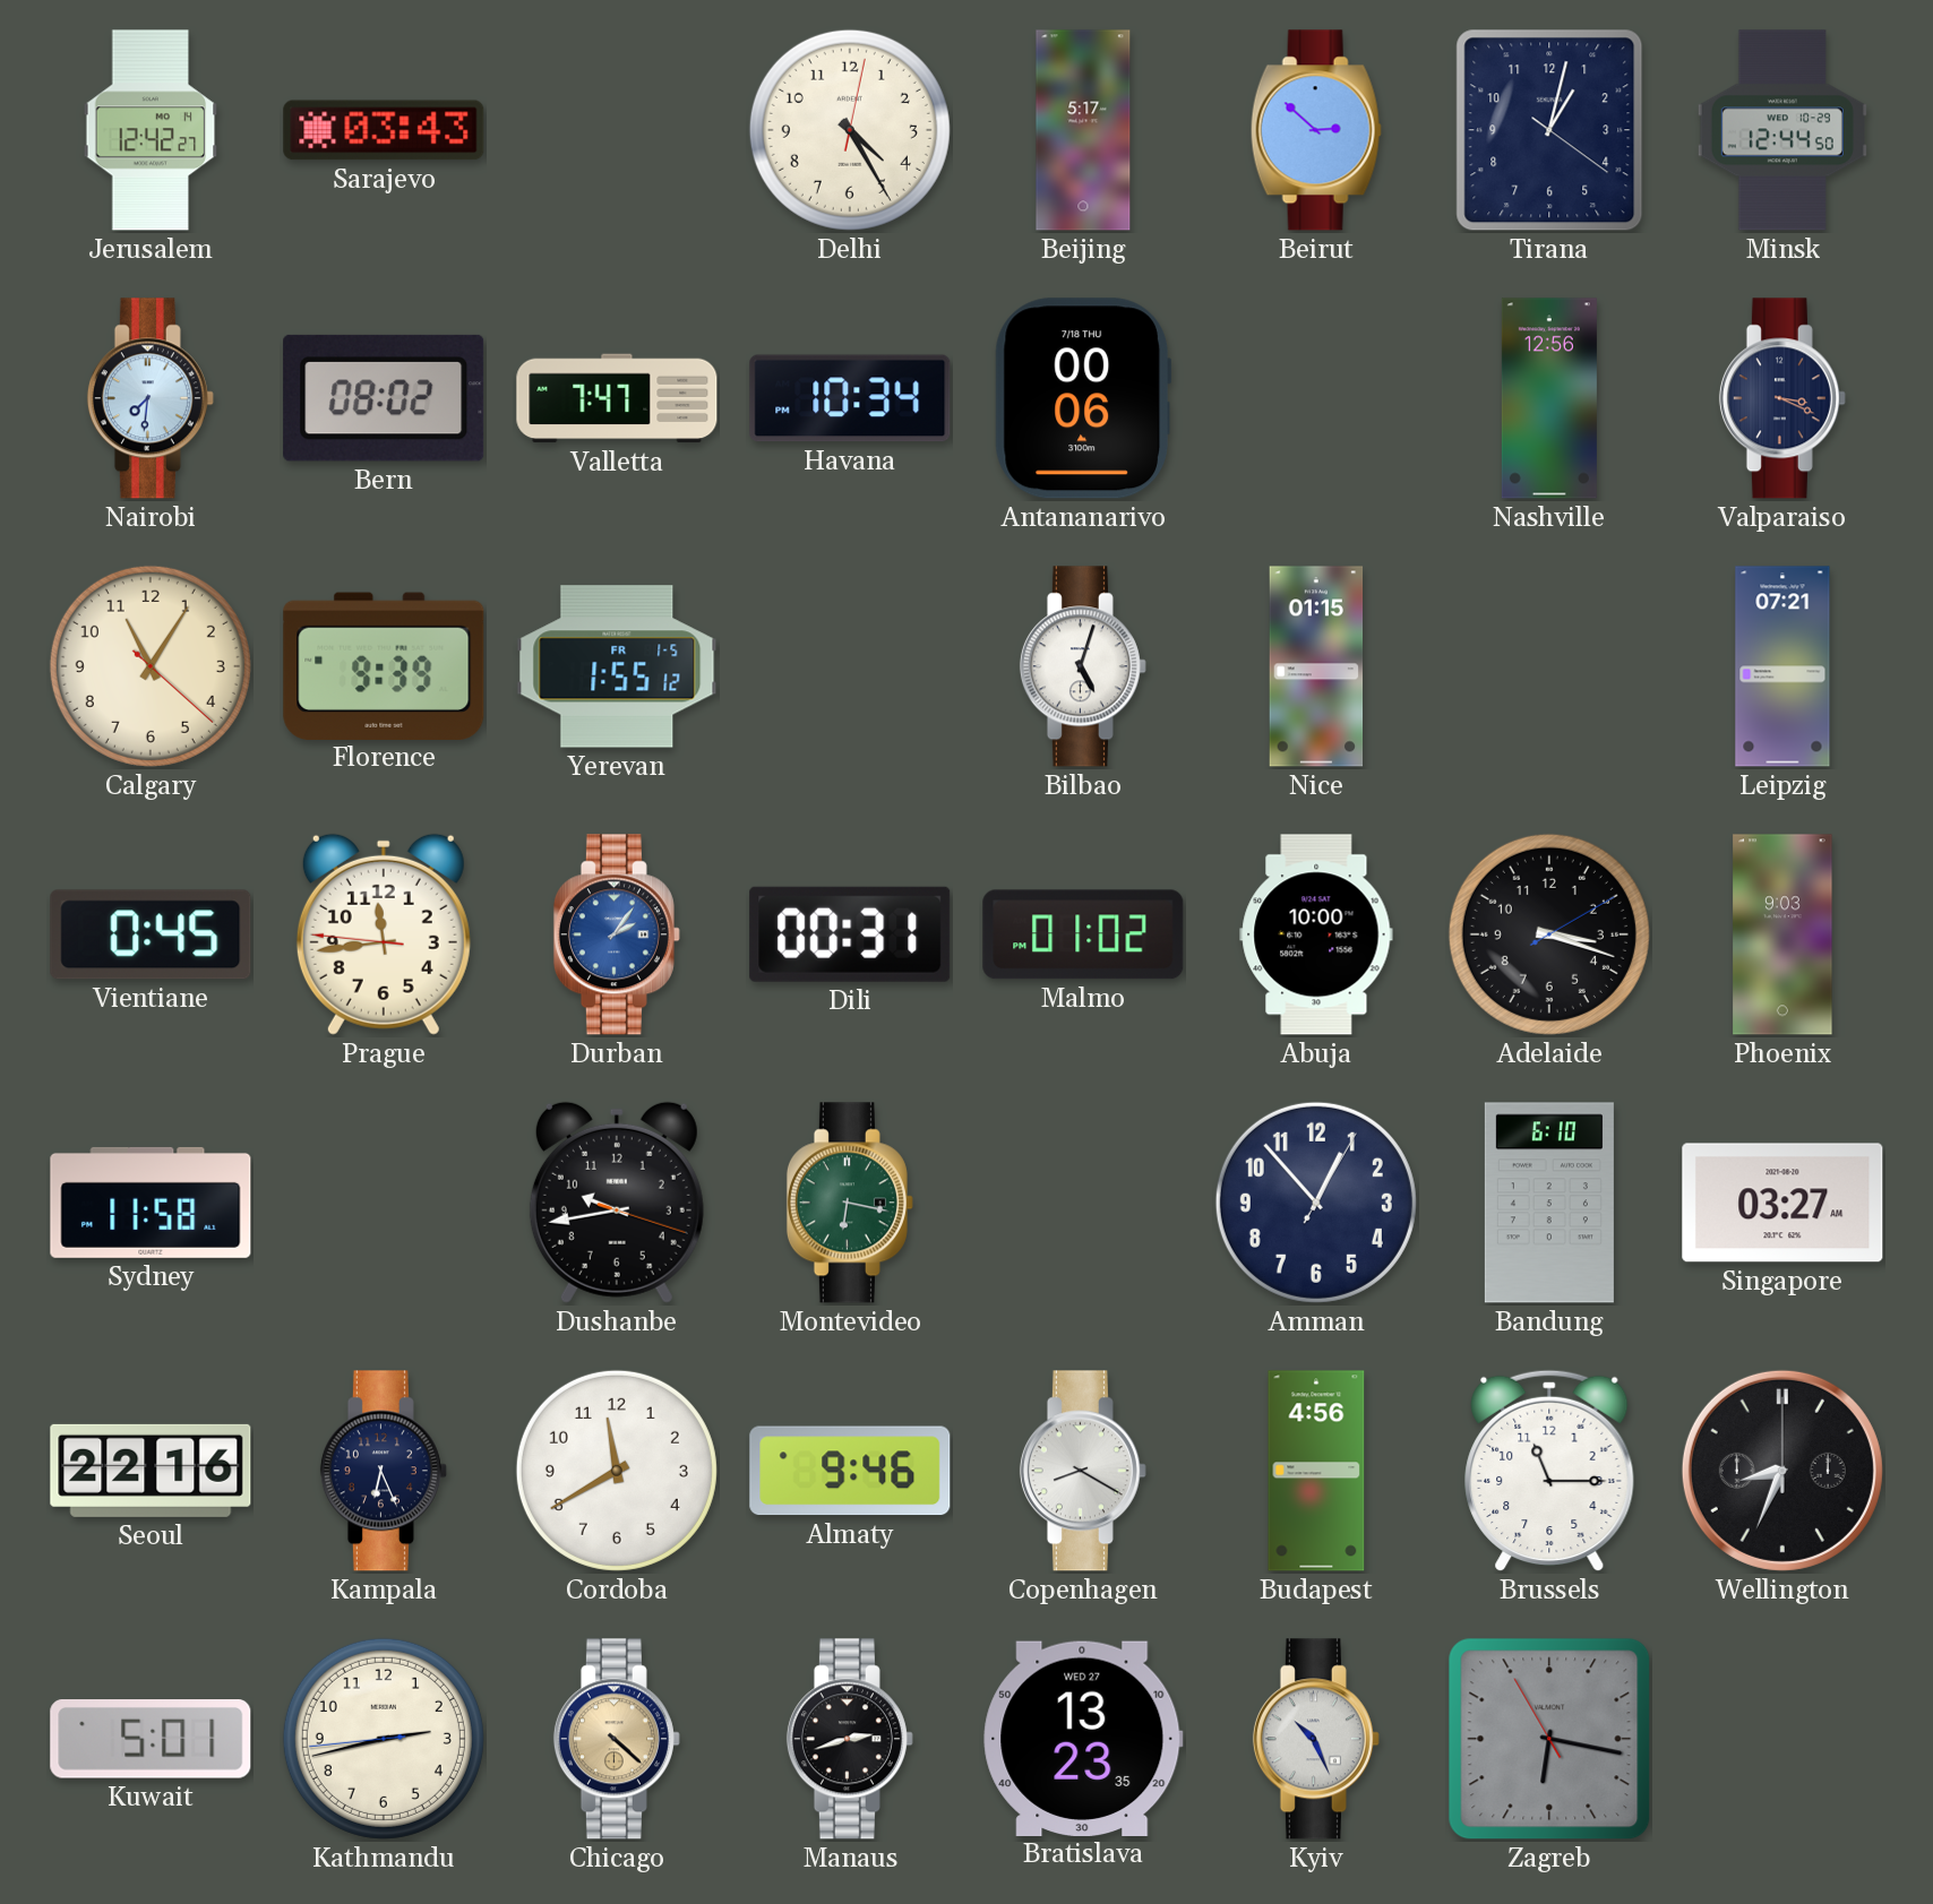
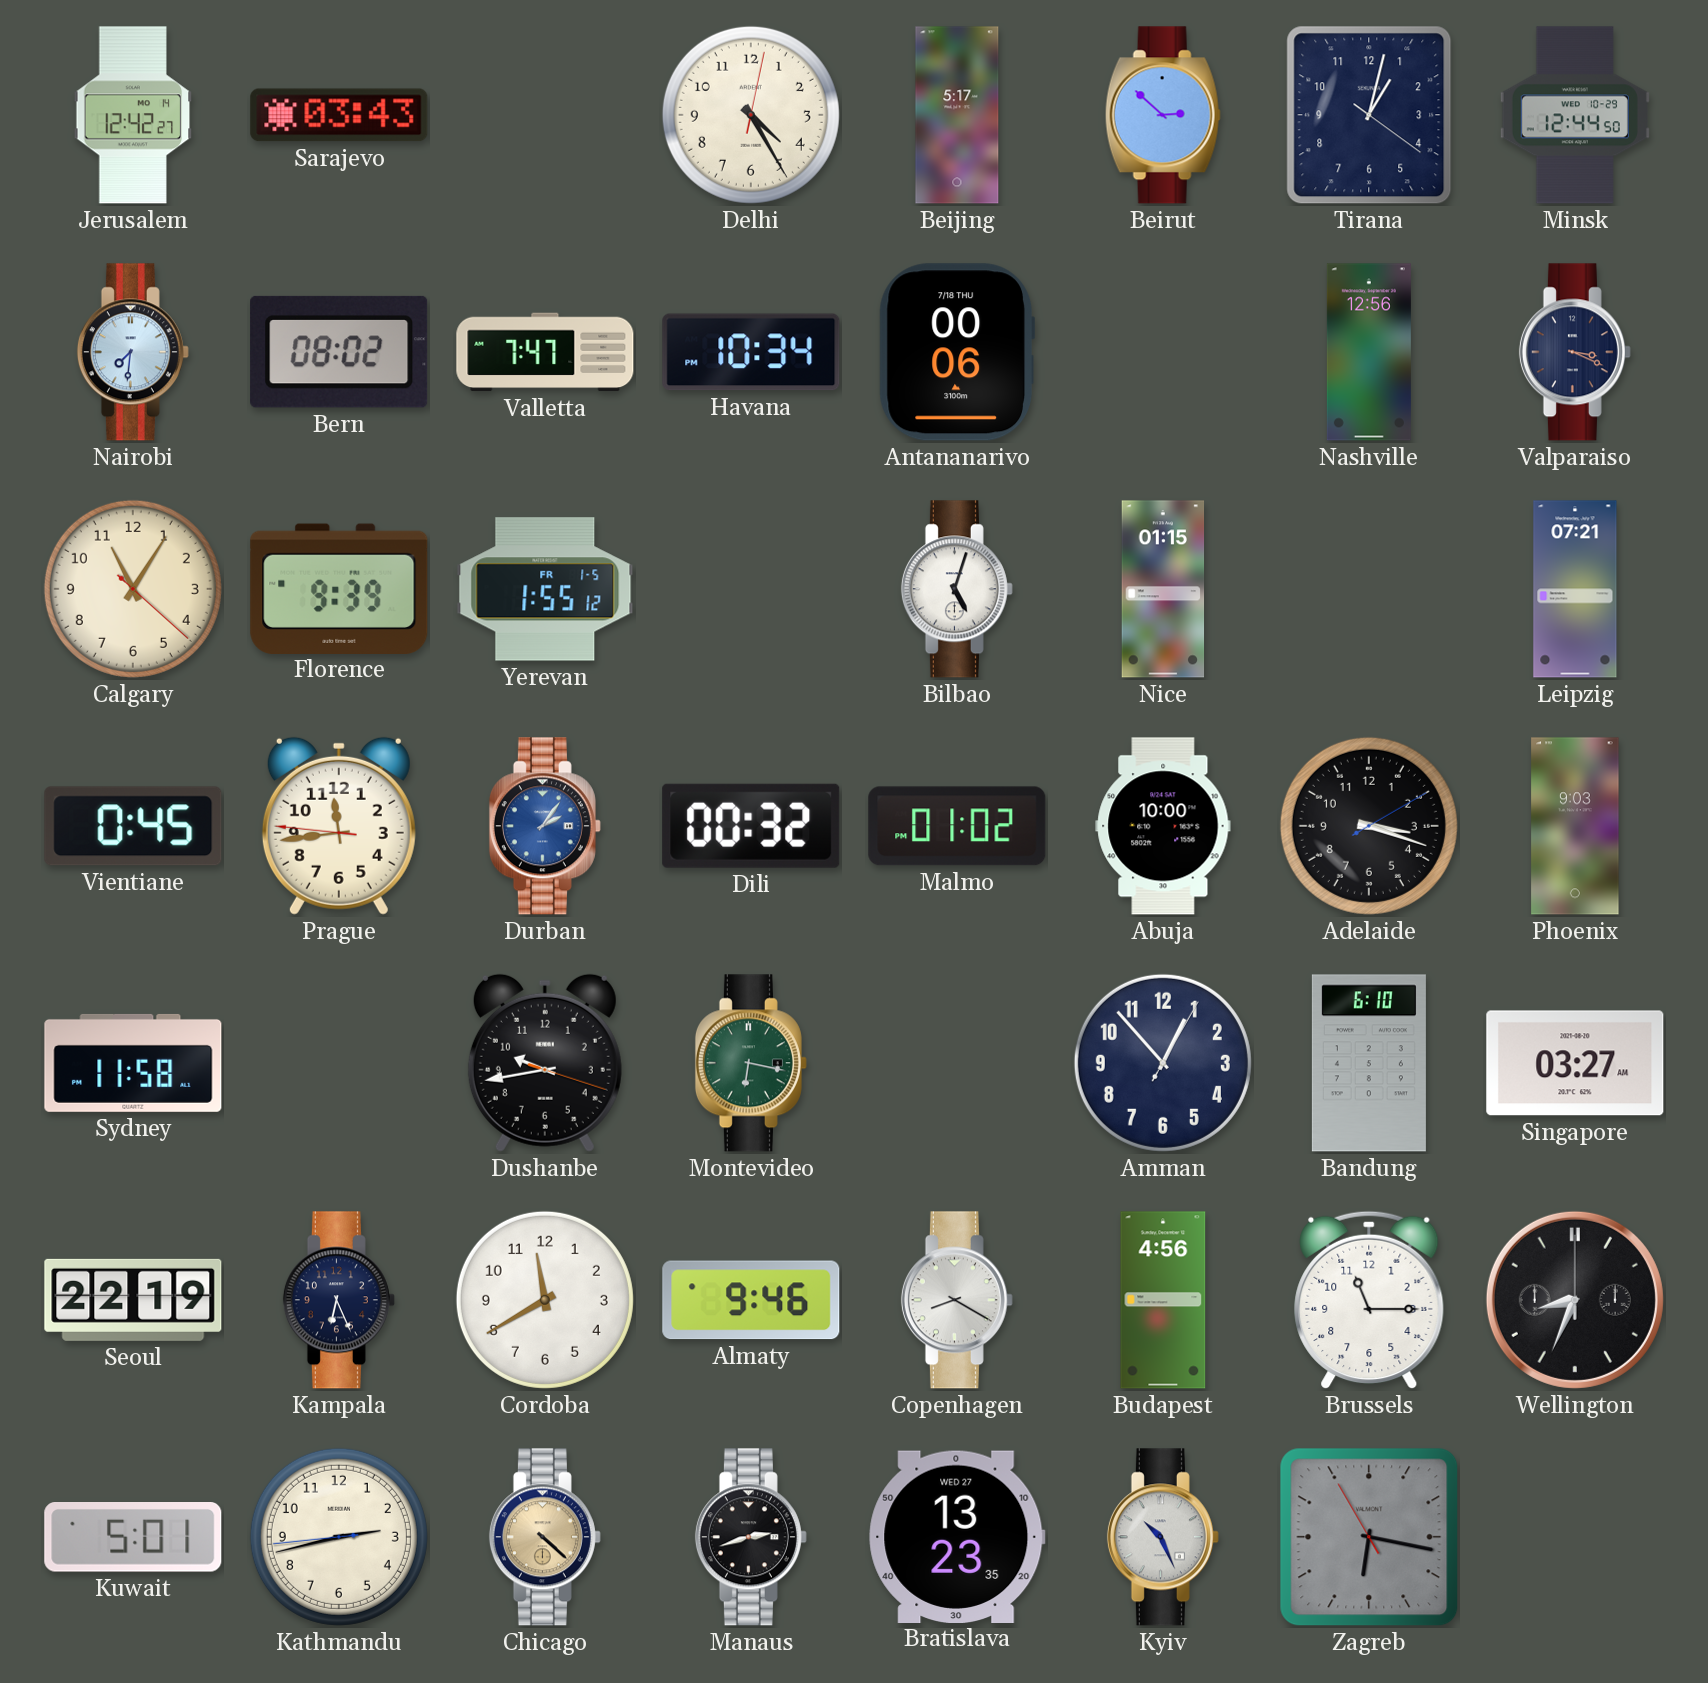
Dili: 00:31 -> 00:32 (751, 826)
Seoul: 22:16 -> 22:19 (133, 1300)
